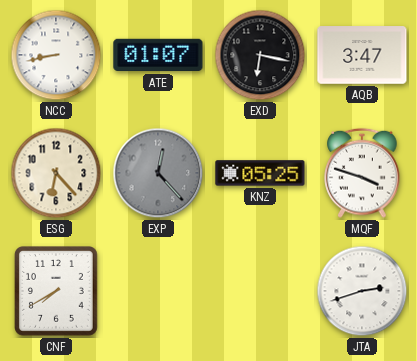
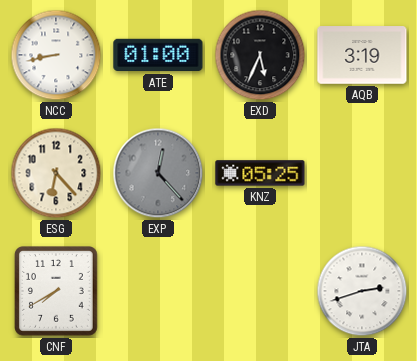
ATE: 01:07 -> 01:00 (158, 55)
EXD: 6:17 -> 5:34 (260, 55)
AQB: 3:47 -> 3:19 (362, 55)
MQF: 3:48 -> none (362, 173)
